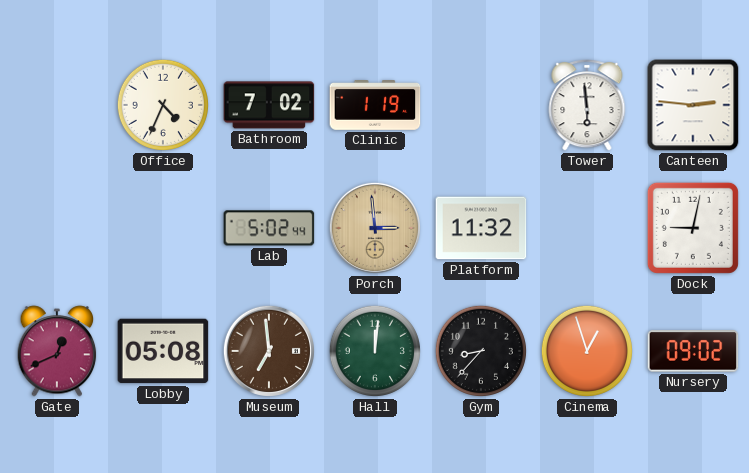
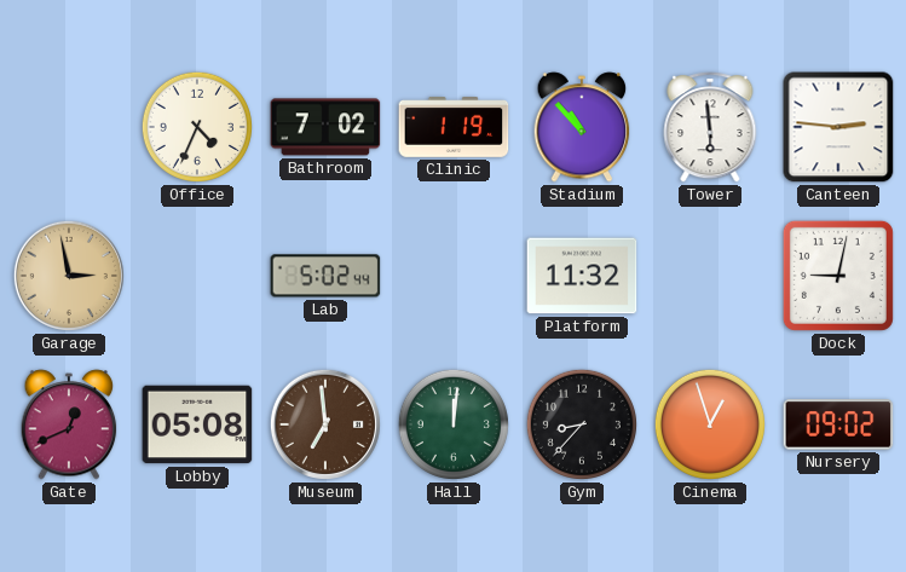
Stadium: none -> 10:53 (582, 127)
Garage: none -> 2:58 (69, 276)
Porch: 2:59 -> none (375, 228)
